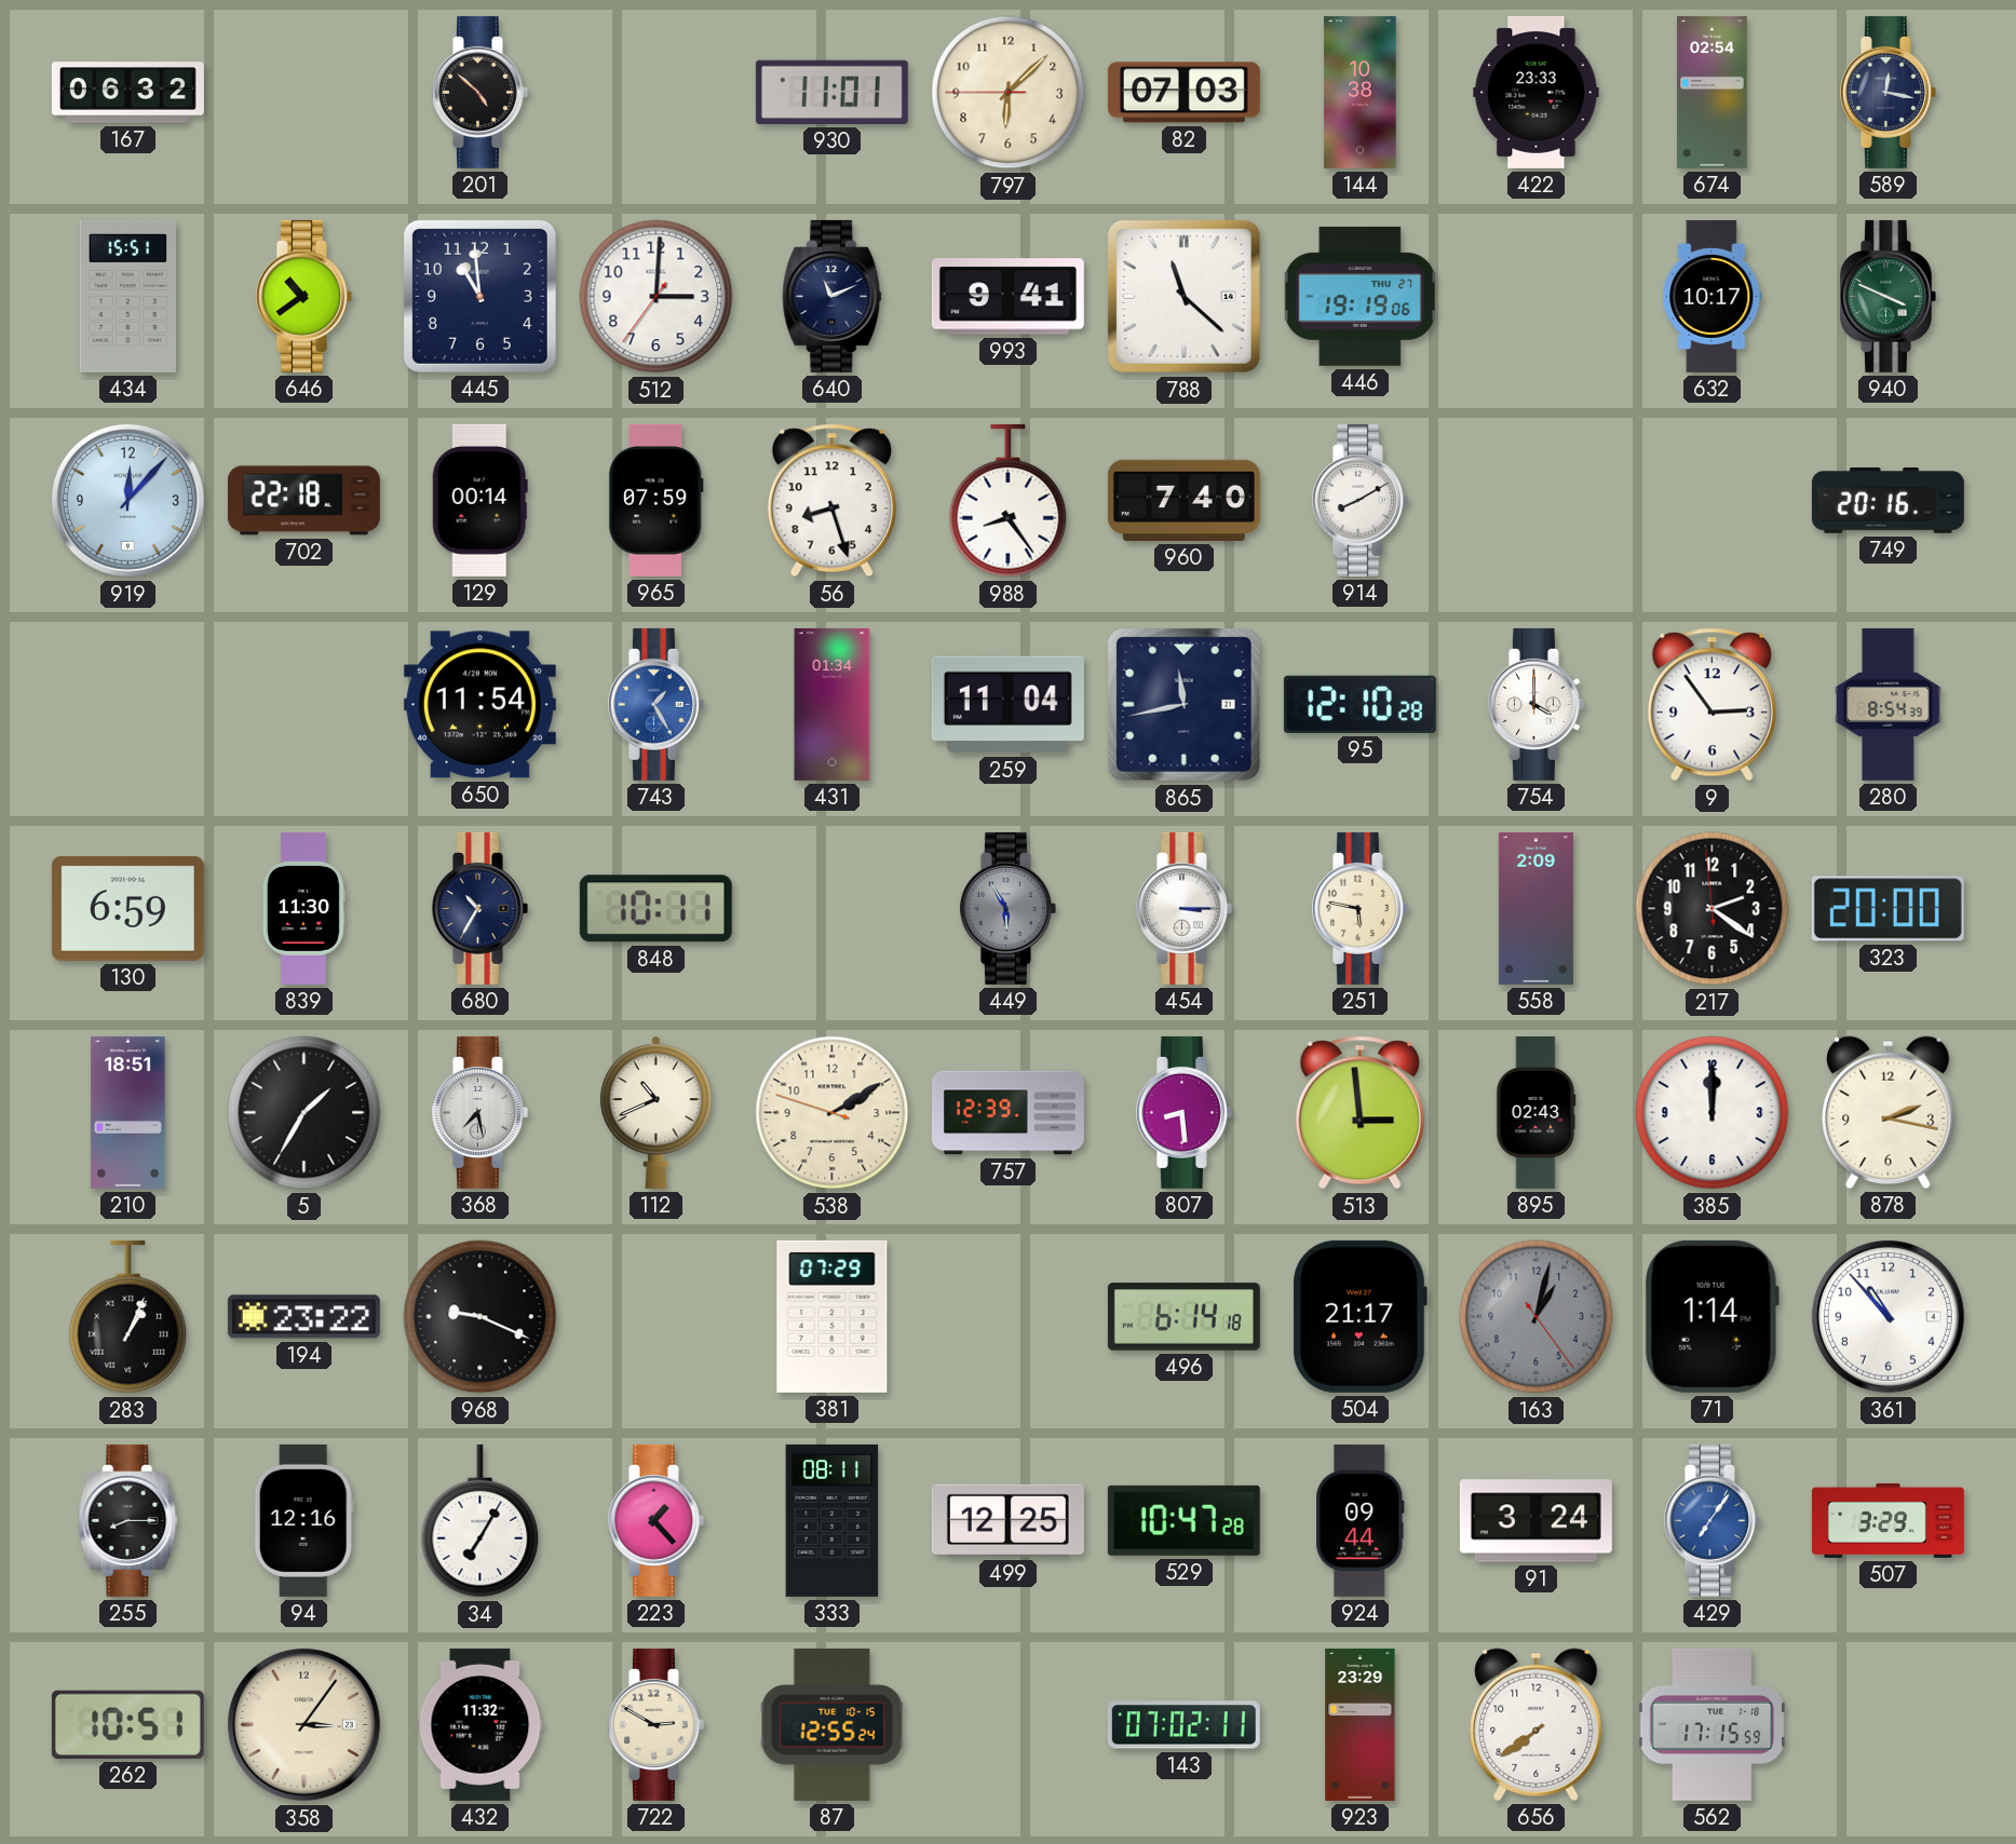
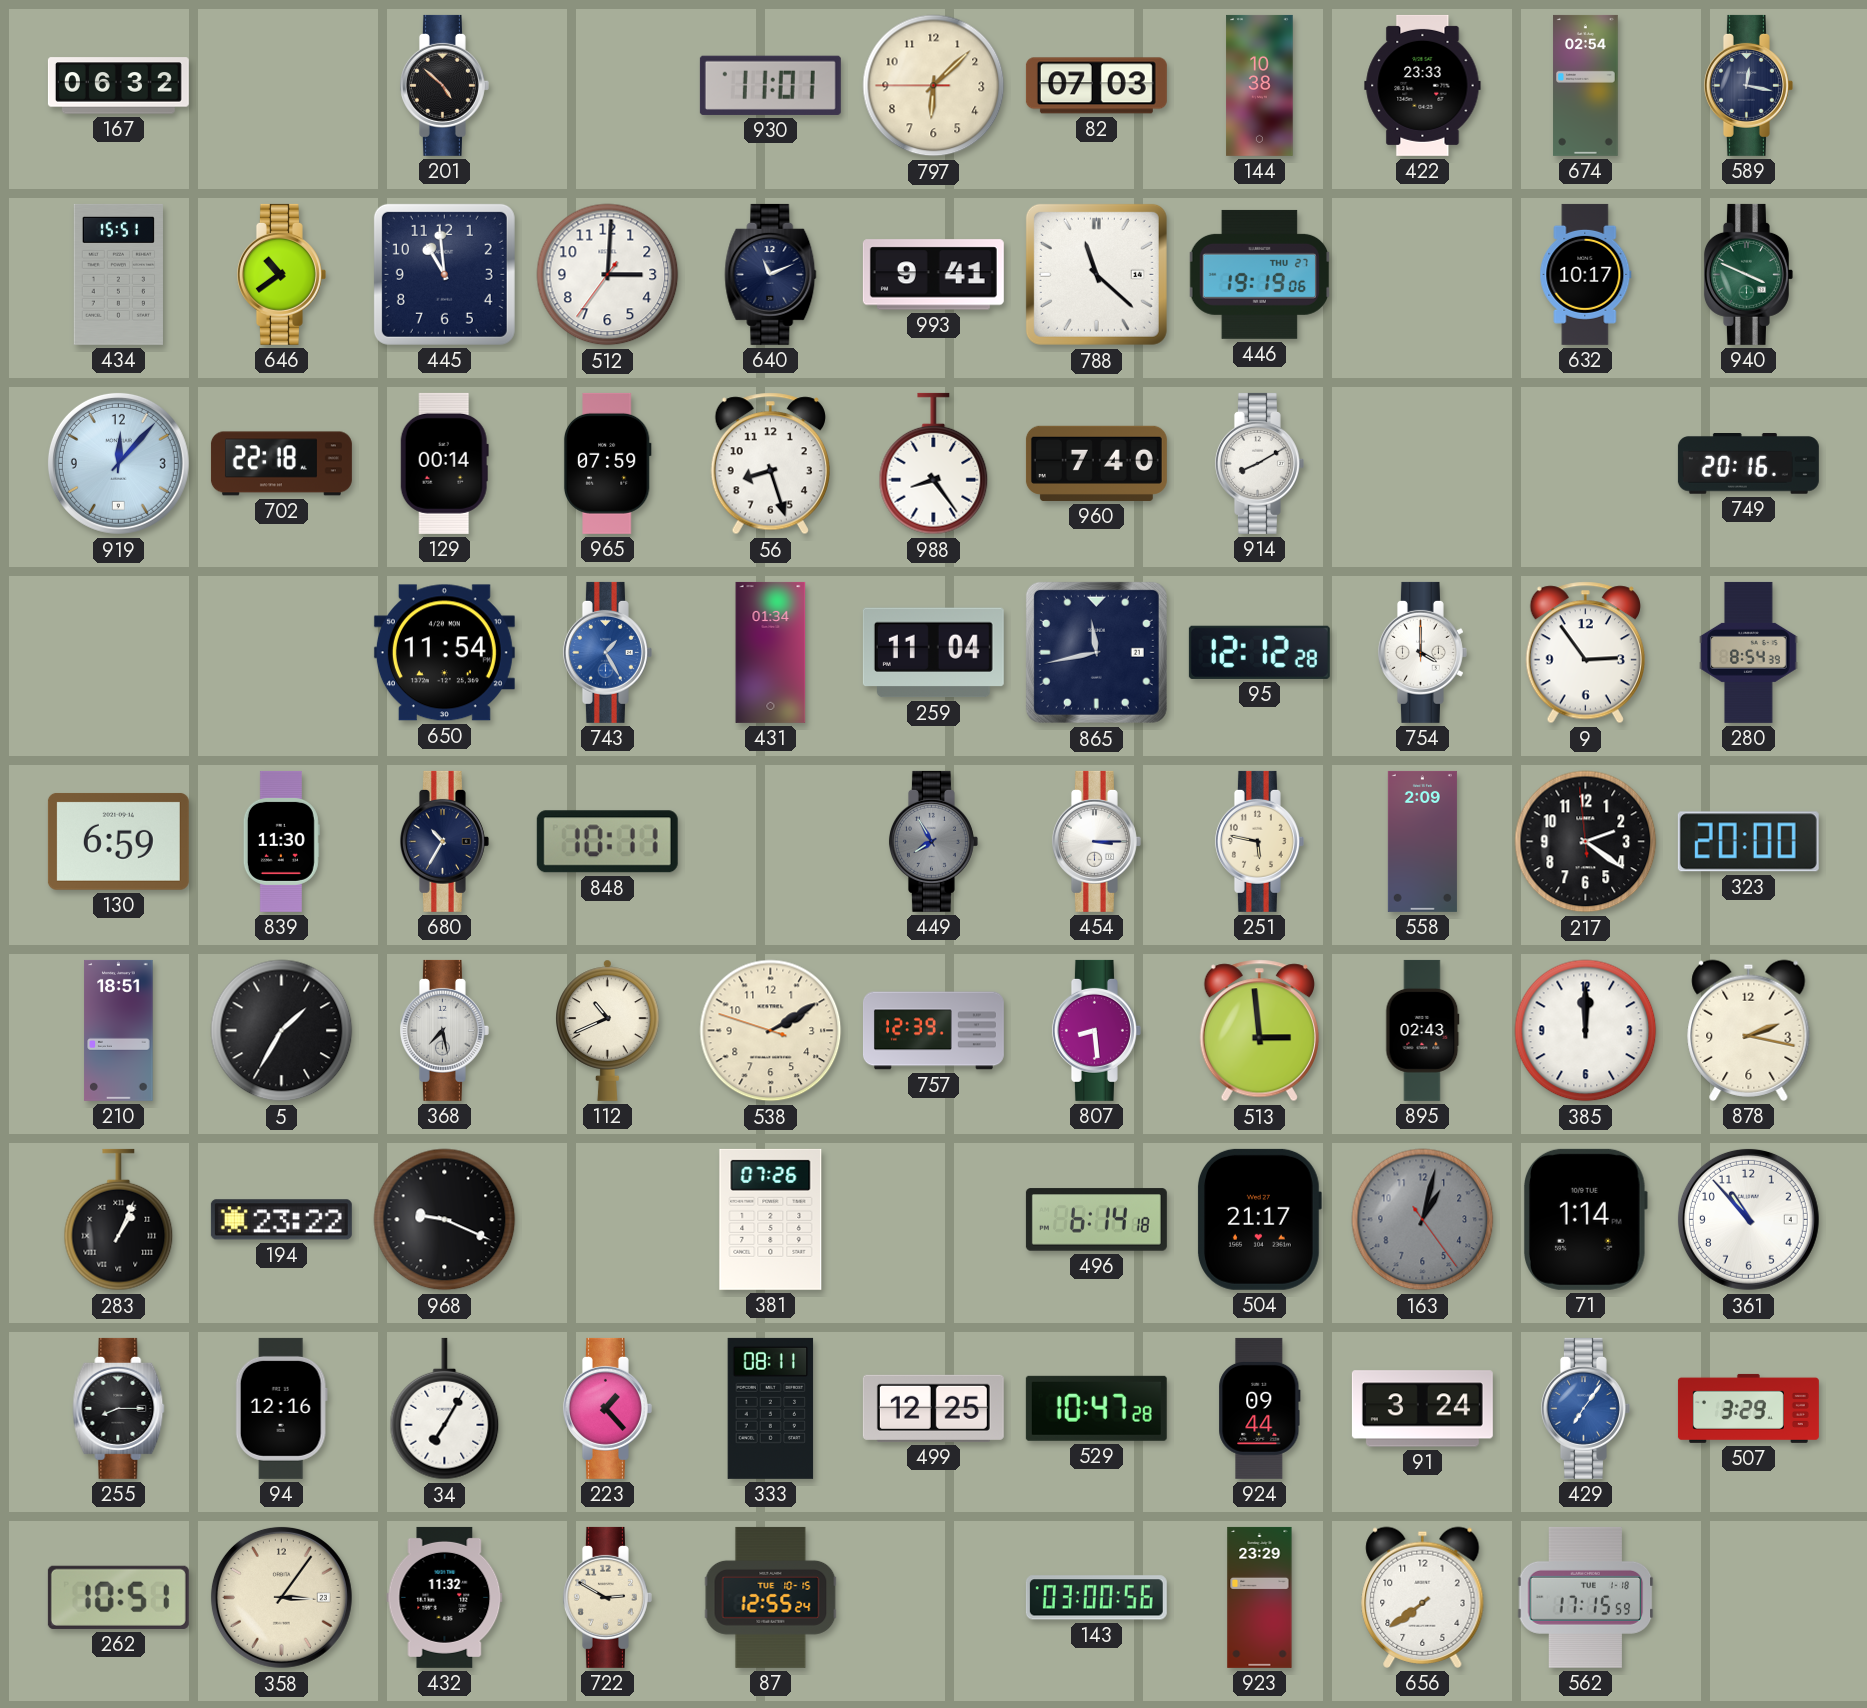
95: 12:10 -> 12:12 (1259, 652)
449: 5:55 -> 7:55 (933, 841)
381: 07:29 -> 07:26 (771, 1219)
143: 07:02 -> 03:00 (1096, 1598)
